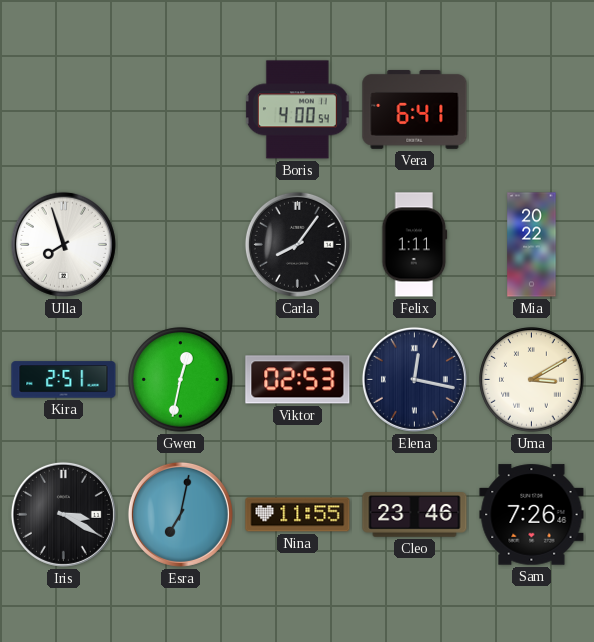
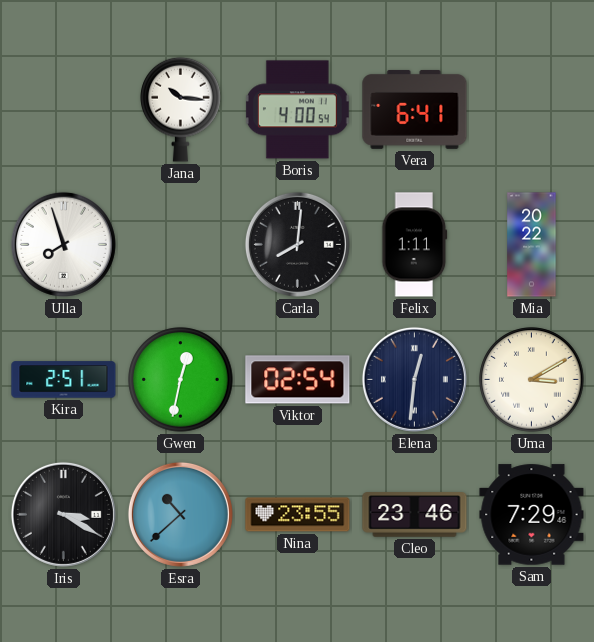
Jana: none -> 10:16 (181, 109)
Carla: 8:06 -> 8:01 (297, 244)
Viktor: 02:53 -> 02:54 (298, 380)
Elena: 12:17 -> 12:31 (414, 379)
Esra: 7:02 -> 10:38 (180, 514)
Nina: 11:55 -> 23:55 (298, 515)
Sam: 7:26 -> 7:29 (532, 515)
